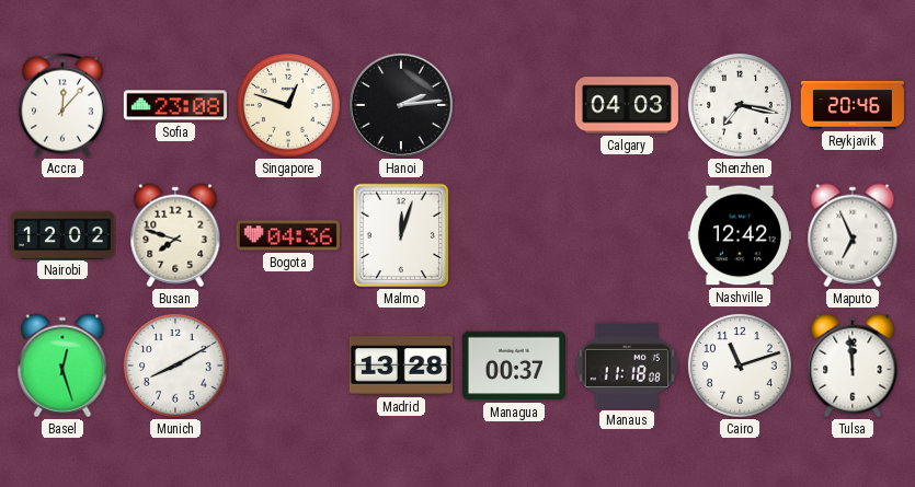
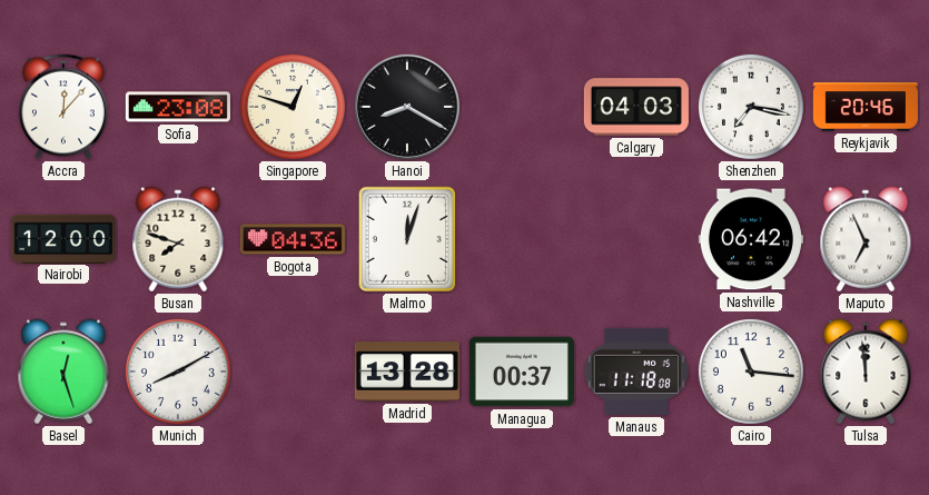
Hanoi: 2:14 -> 8:20 (407, 107)
Nairobi: 12:02 -> 12:00 (63, 238)
Nashville: 12:42 -> 06:42 (751, 239)
Cairo: 11:12 -> 11:16 (751, 372)
